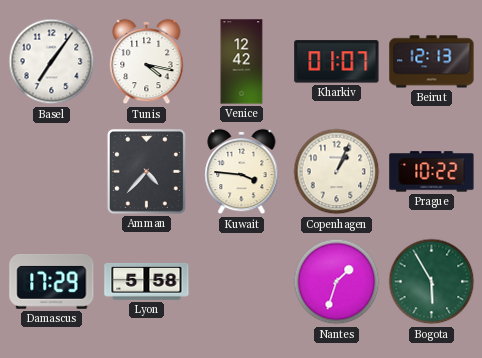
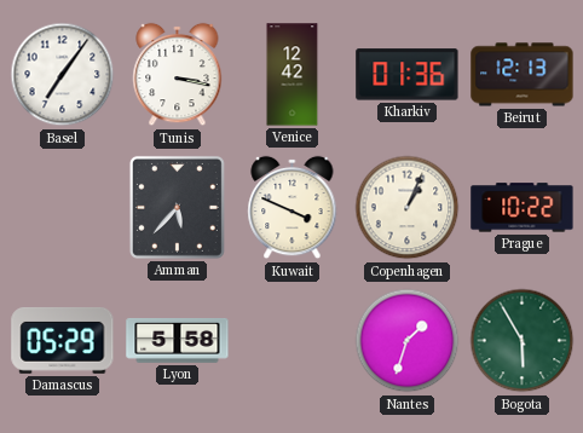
Tunis: 4:17 -> 3:17 (178, 75)
Kharkiv: 01:07 -> 01:36 (408, 75)
Amman: 4:37 -> 5:37 (177, 207)
Kuwait: 3:46 -> 3:49 (293, 208)
Damascus: 17:29 -> 05:29 (63, 341)
